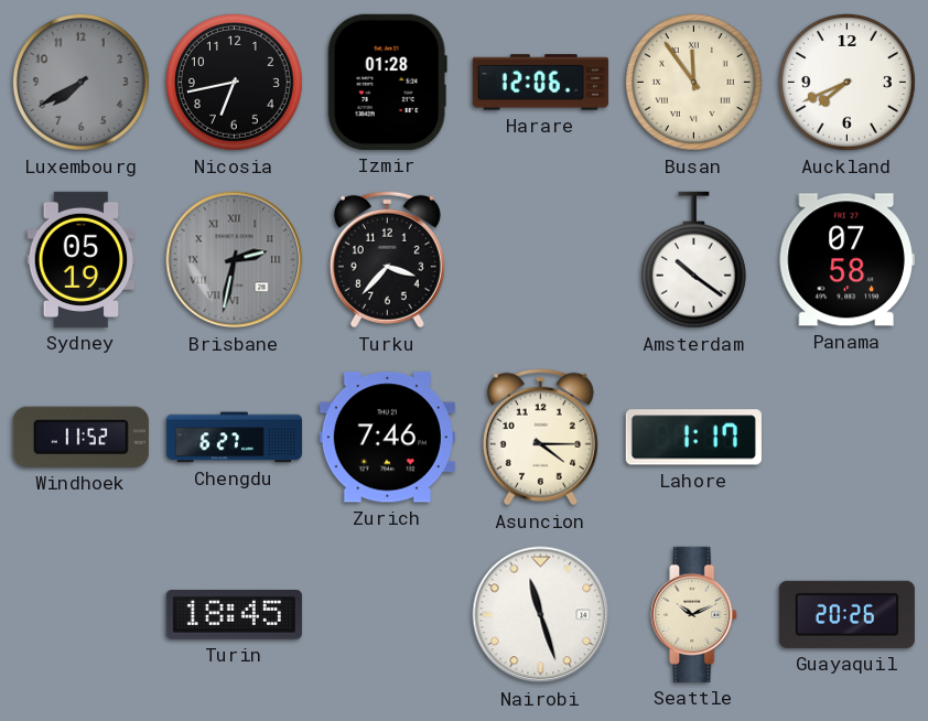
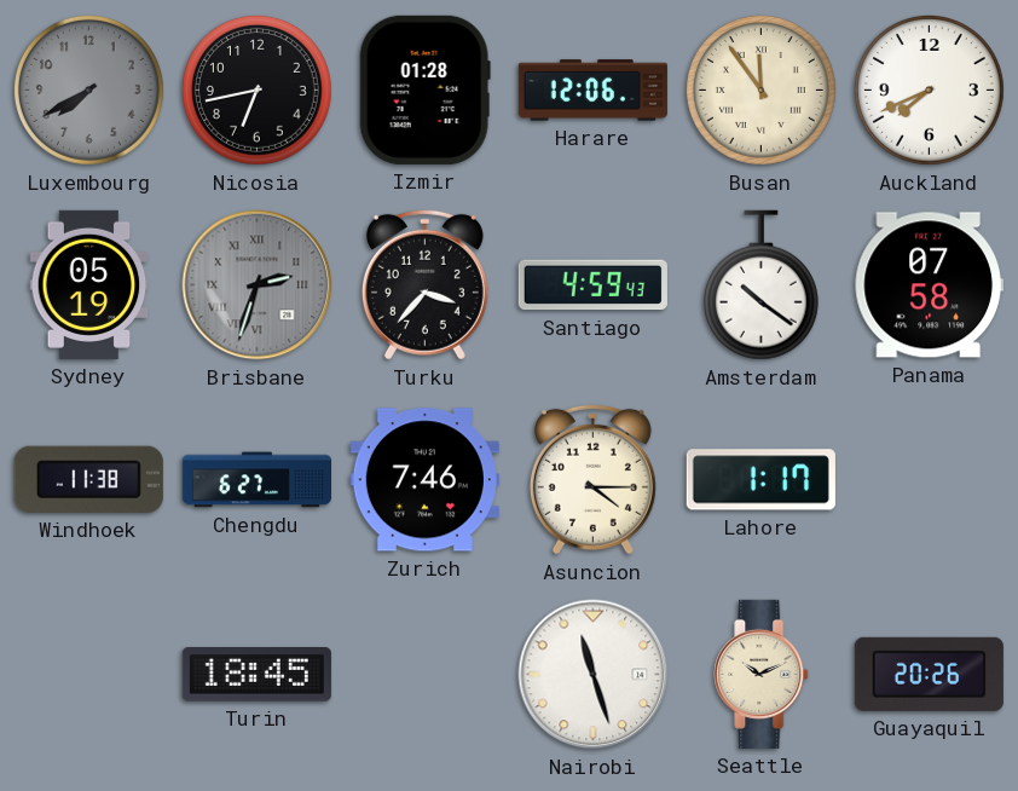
Brisbane: 2:32 -> 2:33 (258, 285)
Santiago: none -> 4:59 (592, 285)
Windhoek: 11:52 -> 11:38 (88, 479)
